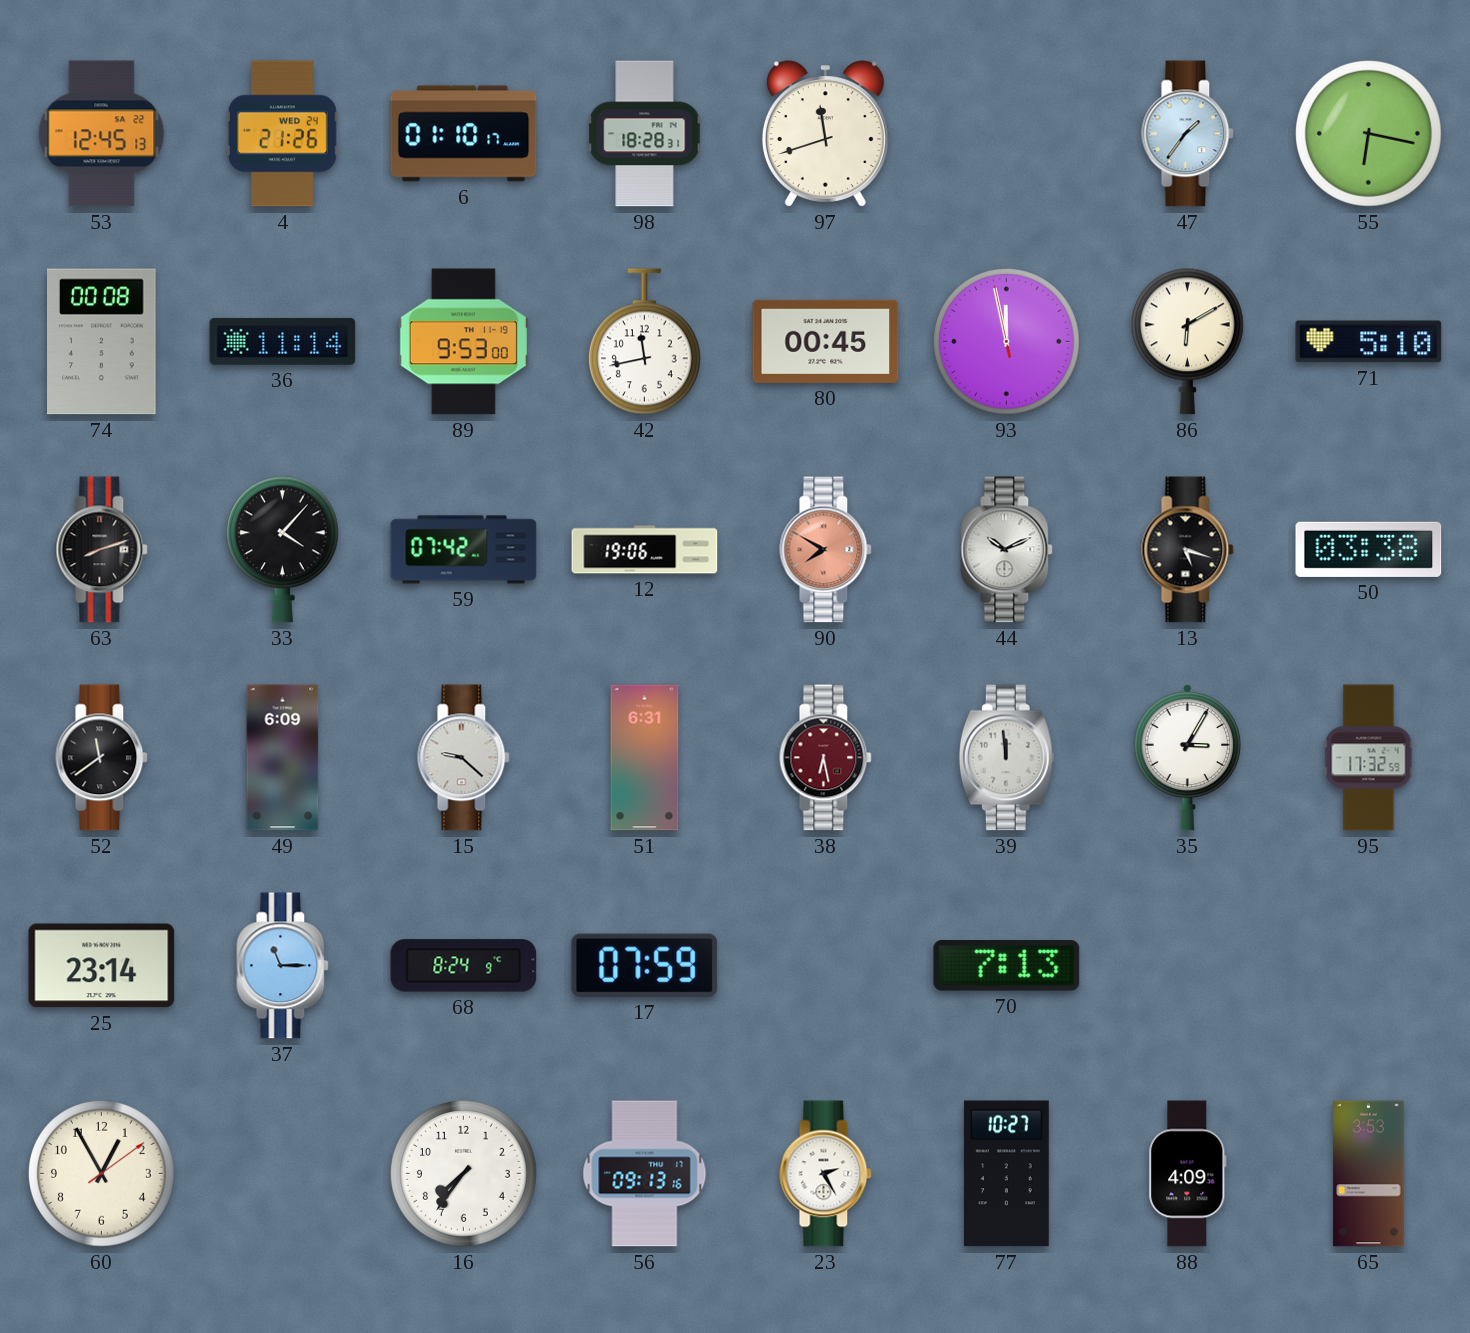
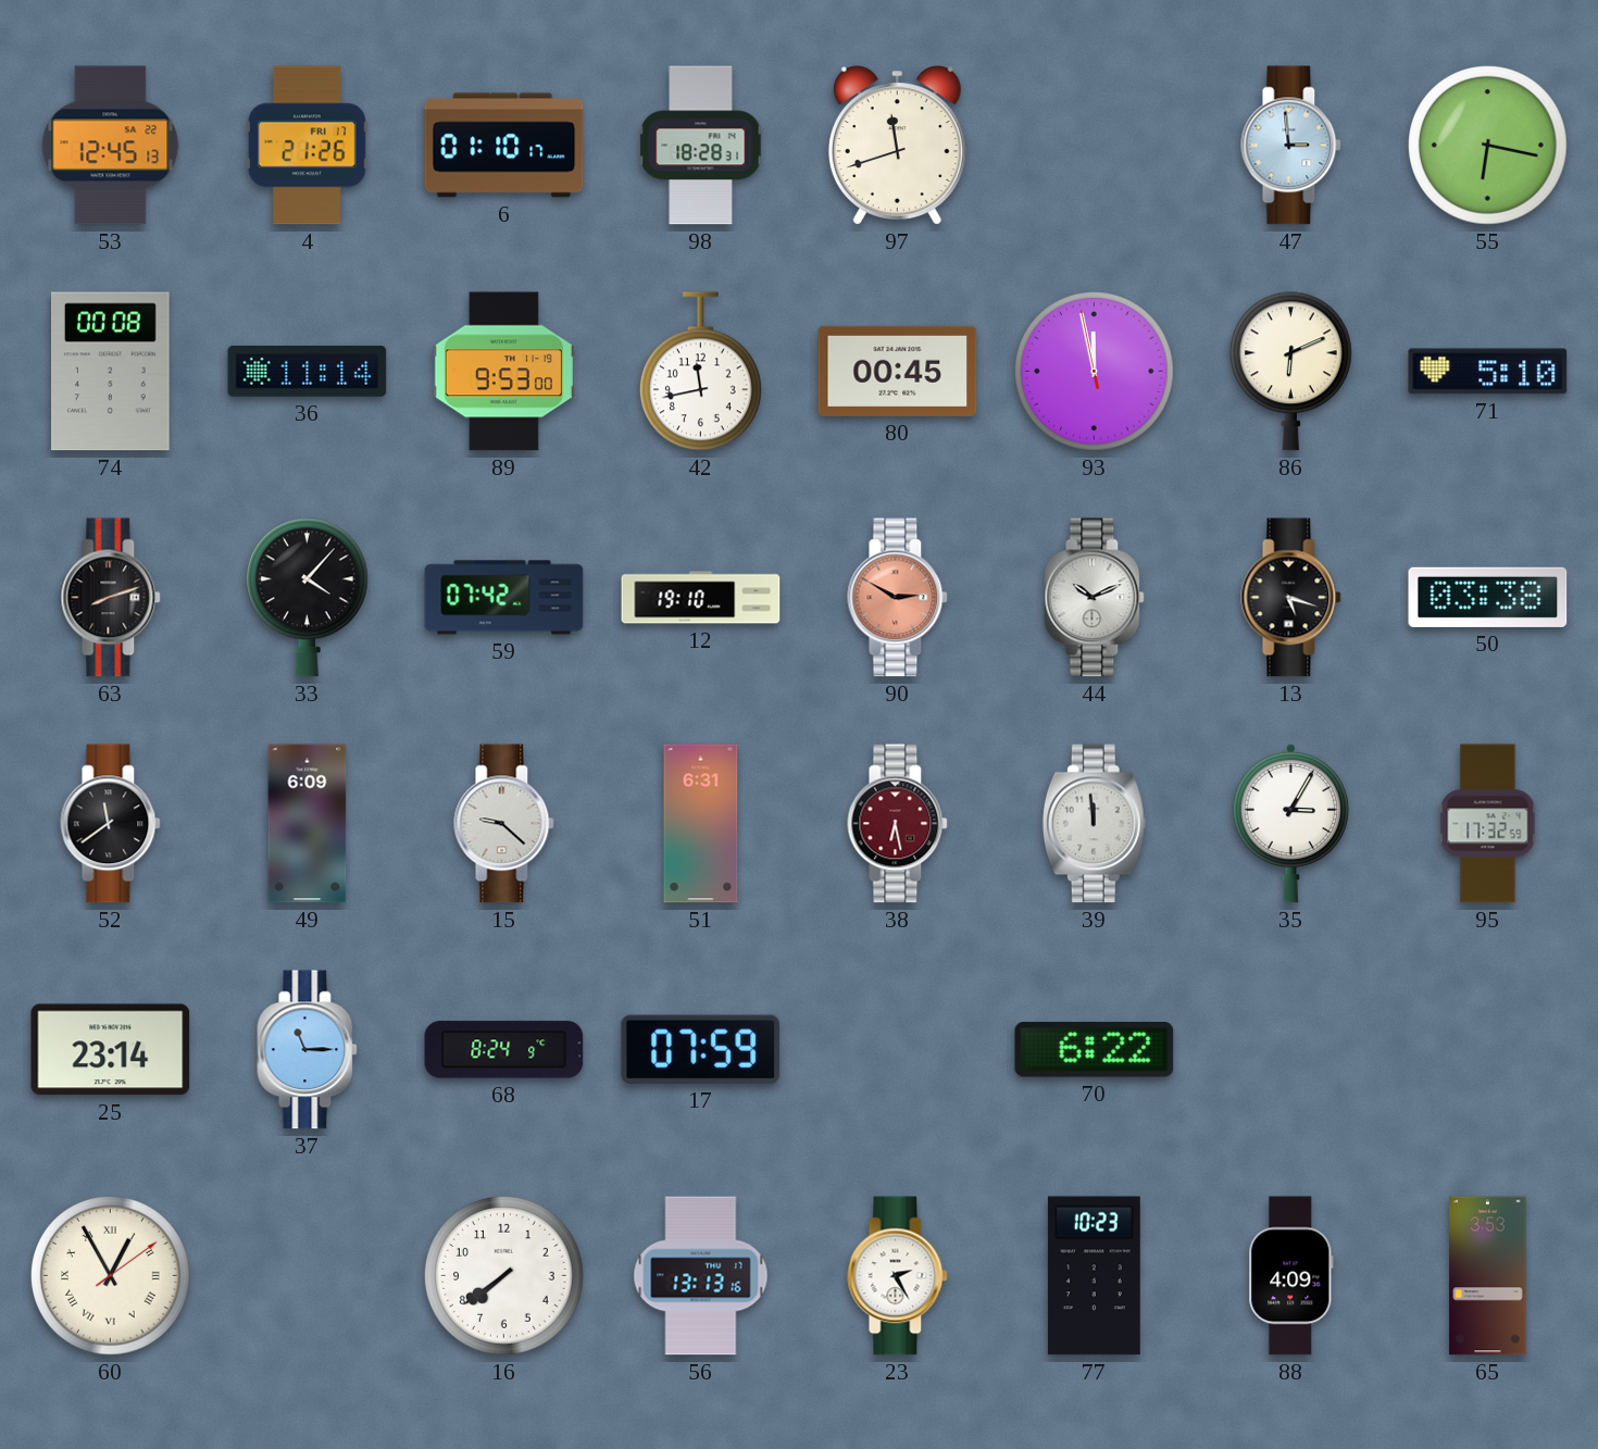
4 date: WED 24 -> FRI 17 (307, 146)
47: 1:36 -> 2:59 (1291, 146)
86: 6:10 -> 6:11 (1290, 372)
12: 19:06 -> 19:10 (701, 598)
90: 7:50 -> 2:50 (898, 598)
70: 7:13 -> 6:22 (1095, 1050)
60 numerals: Arabic -> Roman (110, 1275)
16: 7:36 -> 7:39 (503, 1275)
56: 09:13 -> 13:13 (701, 1276)
77: 10:27 -> 10:23 (1094, 1276)
